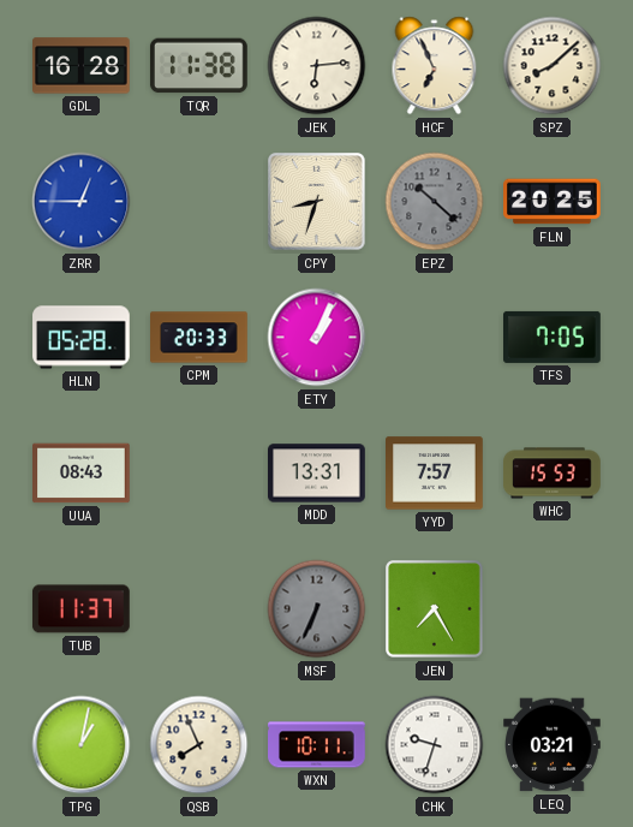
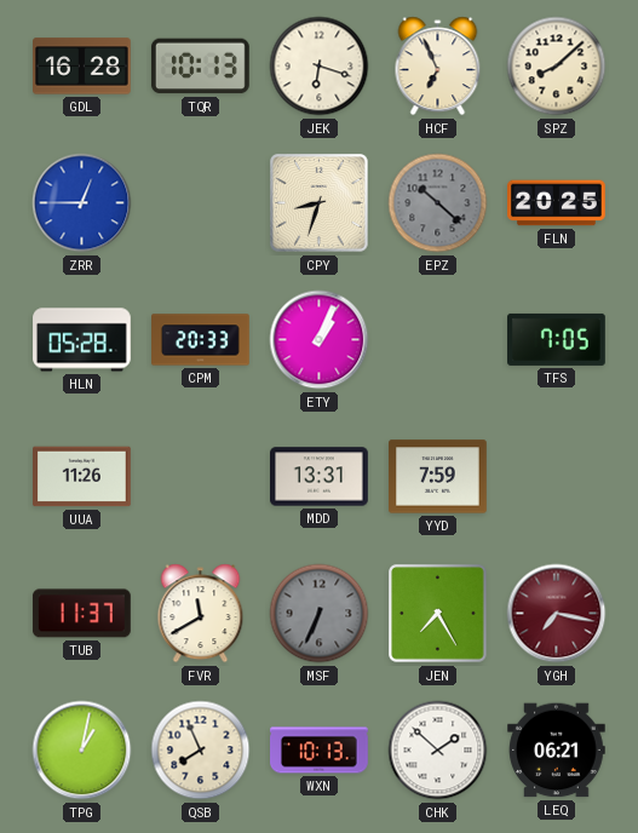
TQR: 11:38 -> 10:13 (200, 67)
JEK: 6:14 -> 6:18 (320, 67)
UUA: 08:43 -> 11:26 (82, 477)
YYD: 7:57 -> 7:59 (438, 477)
WHC: 15:53 -> none (553, 474)
FVR: none -> 11:40 (201, 614)
YGH: none -> 7:17 (557, 614)
WXN: 10:11 -> 10:13 (320, 751)
CHK: 9:33 -> 1:52 (438, 751)
LEQ: 03:21 -> 06:21 (557, 751)
